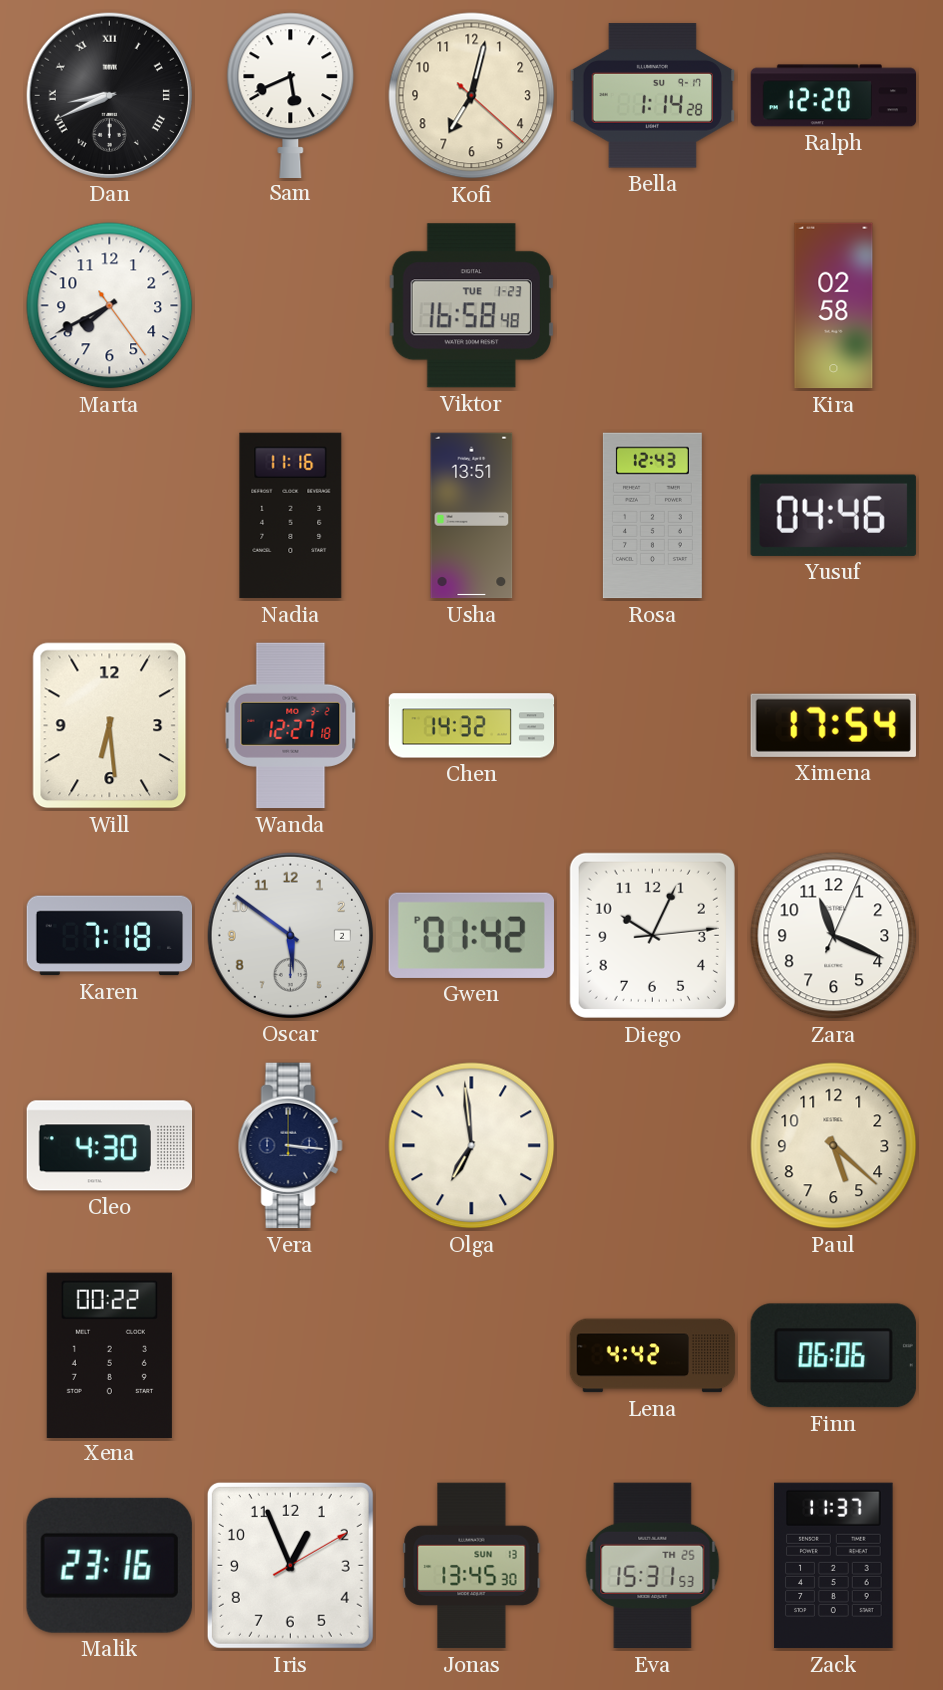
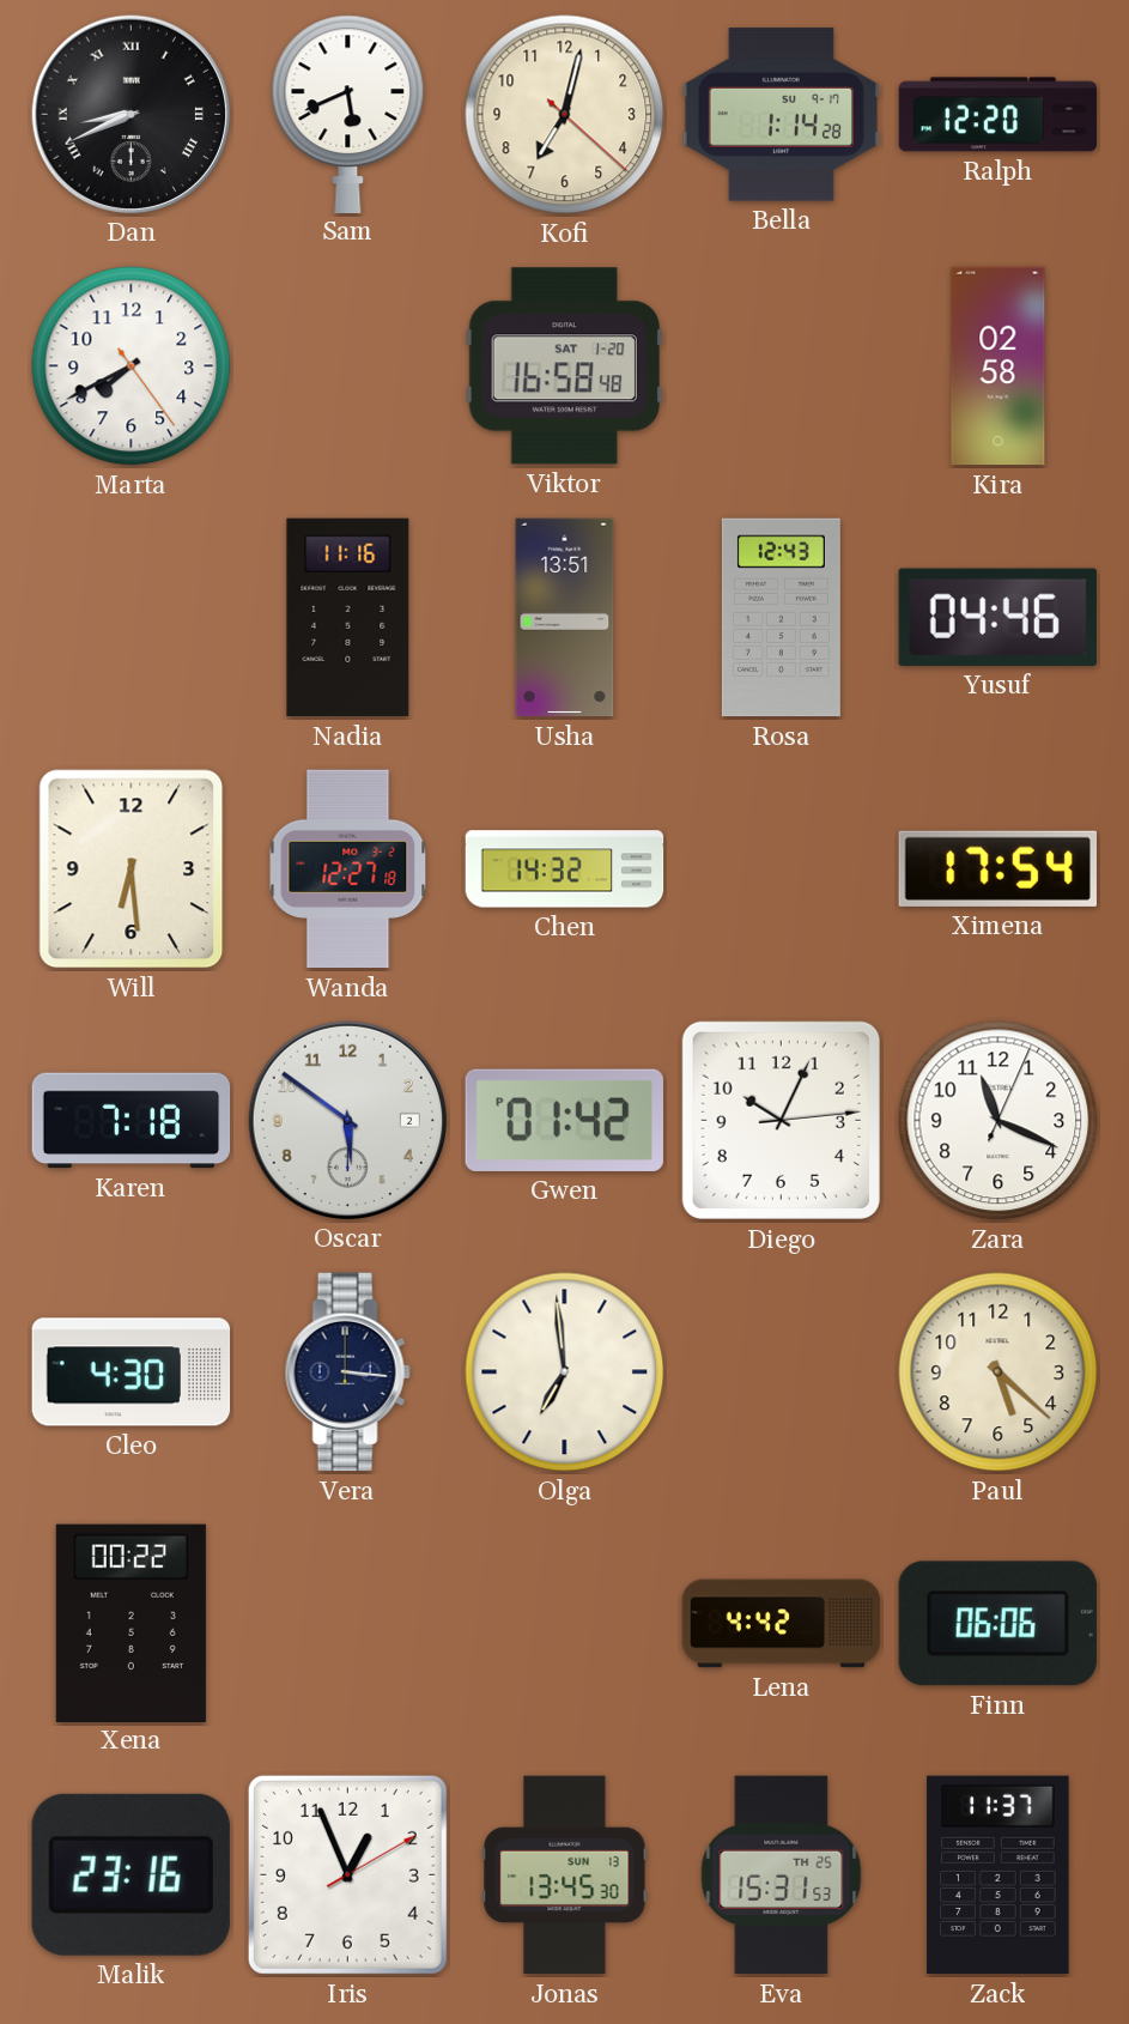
Viktor date: TUE 1-23 -> SAT 1-20 (564, 366)
